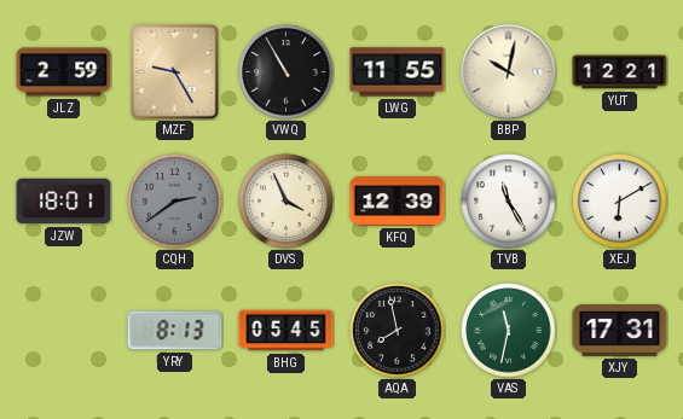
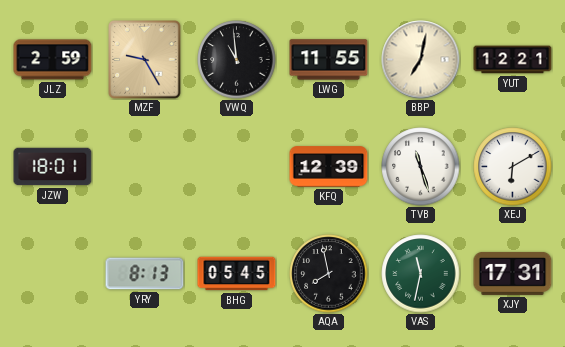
VWQ: 10:55 -> 10:59 (237, 60)
BBP: 10:02 -> 7:02 (421, 60)
CQH: 2:39 -> none (175, 202)
DVS: 3:56 -> none (286, 202)
TVB: 11:25 -> 11:27 (421, 167)
